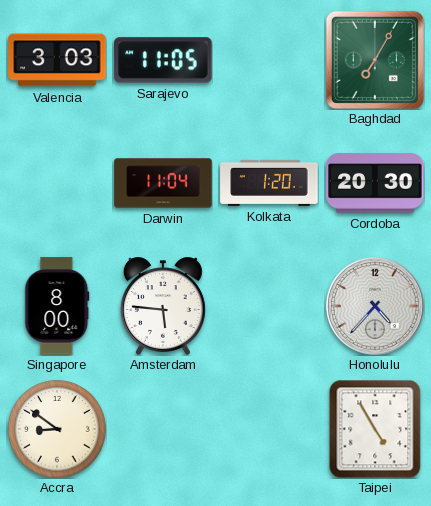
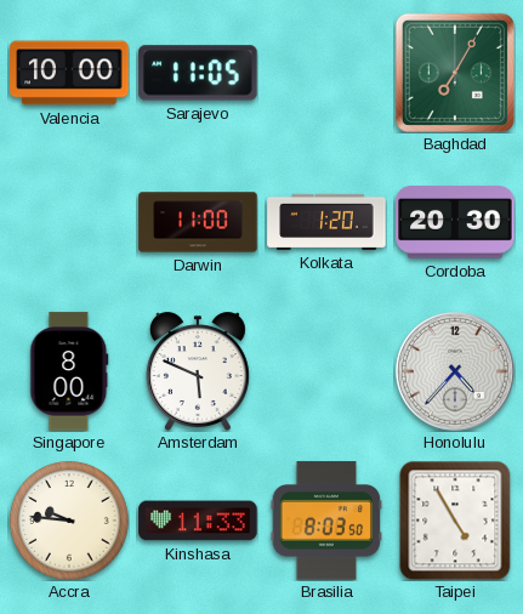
Valencia: 3:03 -> 10:00 (69, 73)
Darwin: 11:04 -> 11:00 (198, 222)
Amsterdam: 5:46 -> 5:49 (198, 371)
Accra: 8:51 -> 9:46 (69, 521)
Kinshasa: none -> 11:33 (198, 521)
Brasilia: none -> 8:03 (326, 521)
